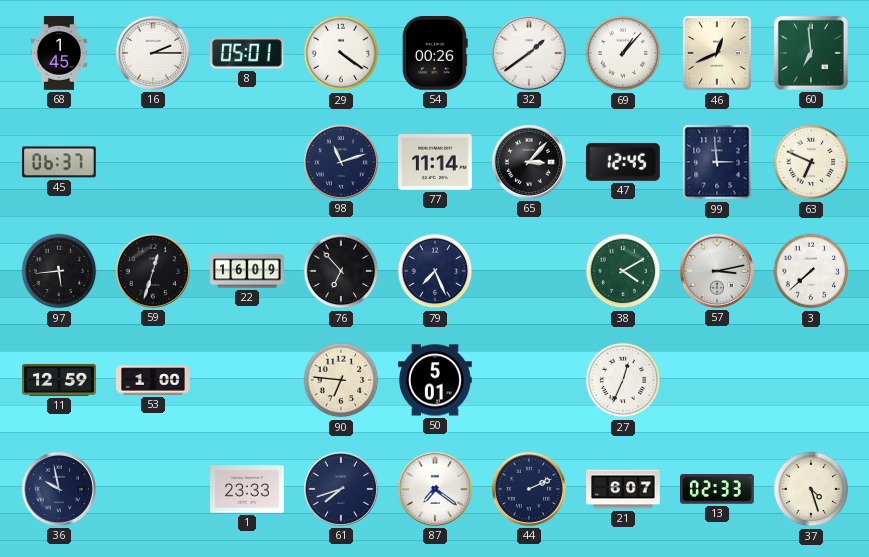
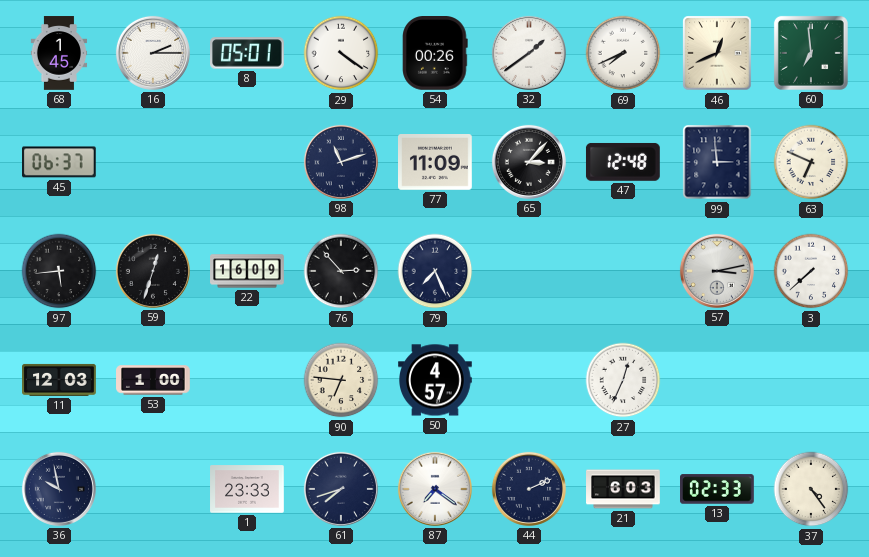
69: 1:07 -> 7:41 (623, 53)
77: 11:14 -> 11:09 (436, 163)
47: 12:45 -> 12:48 (623, 162)
76: 6:53 -> 2:53 (341, 271)
38: 4:10 -> none (623, 271)
11: 12:59 -> 12:03 (59, 380)
50: 5:01 -> 4:57 (435, 380)
21: 6:07 -> 6:03 (623, 489)
37: 4:27 -> 4:24 (811, 489)
